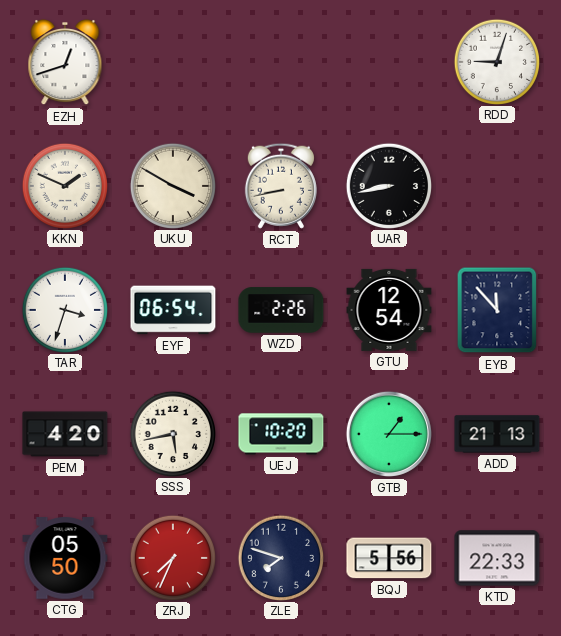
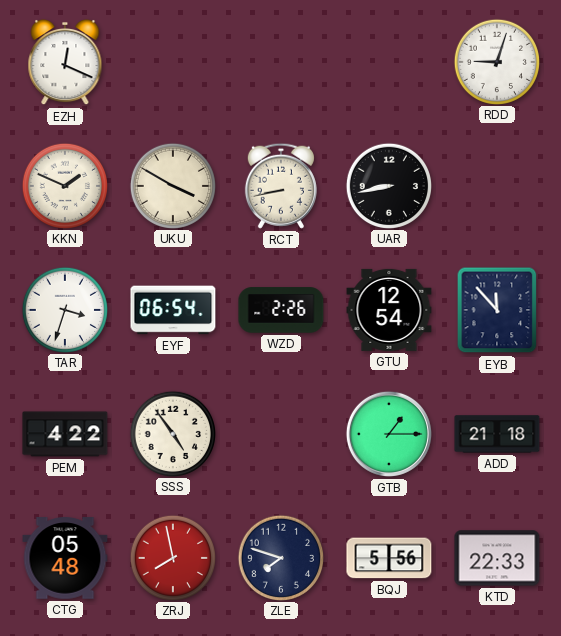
EZH: 12:42 -> 12:19 (65, 62)
PEM: 4:20 -> 4:22 (65, 434)
SSS: 5:43 -> 4:54 (172, 433)
UEJ: 10:20 -> none (281, 434)
ADD: 21:13 -> 21:18 (497, 434)
CTG: 05:50 -> 05:48 (65, 558)
ZRJ: 7:34 -> 7:58 (172, 557)
